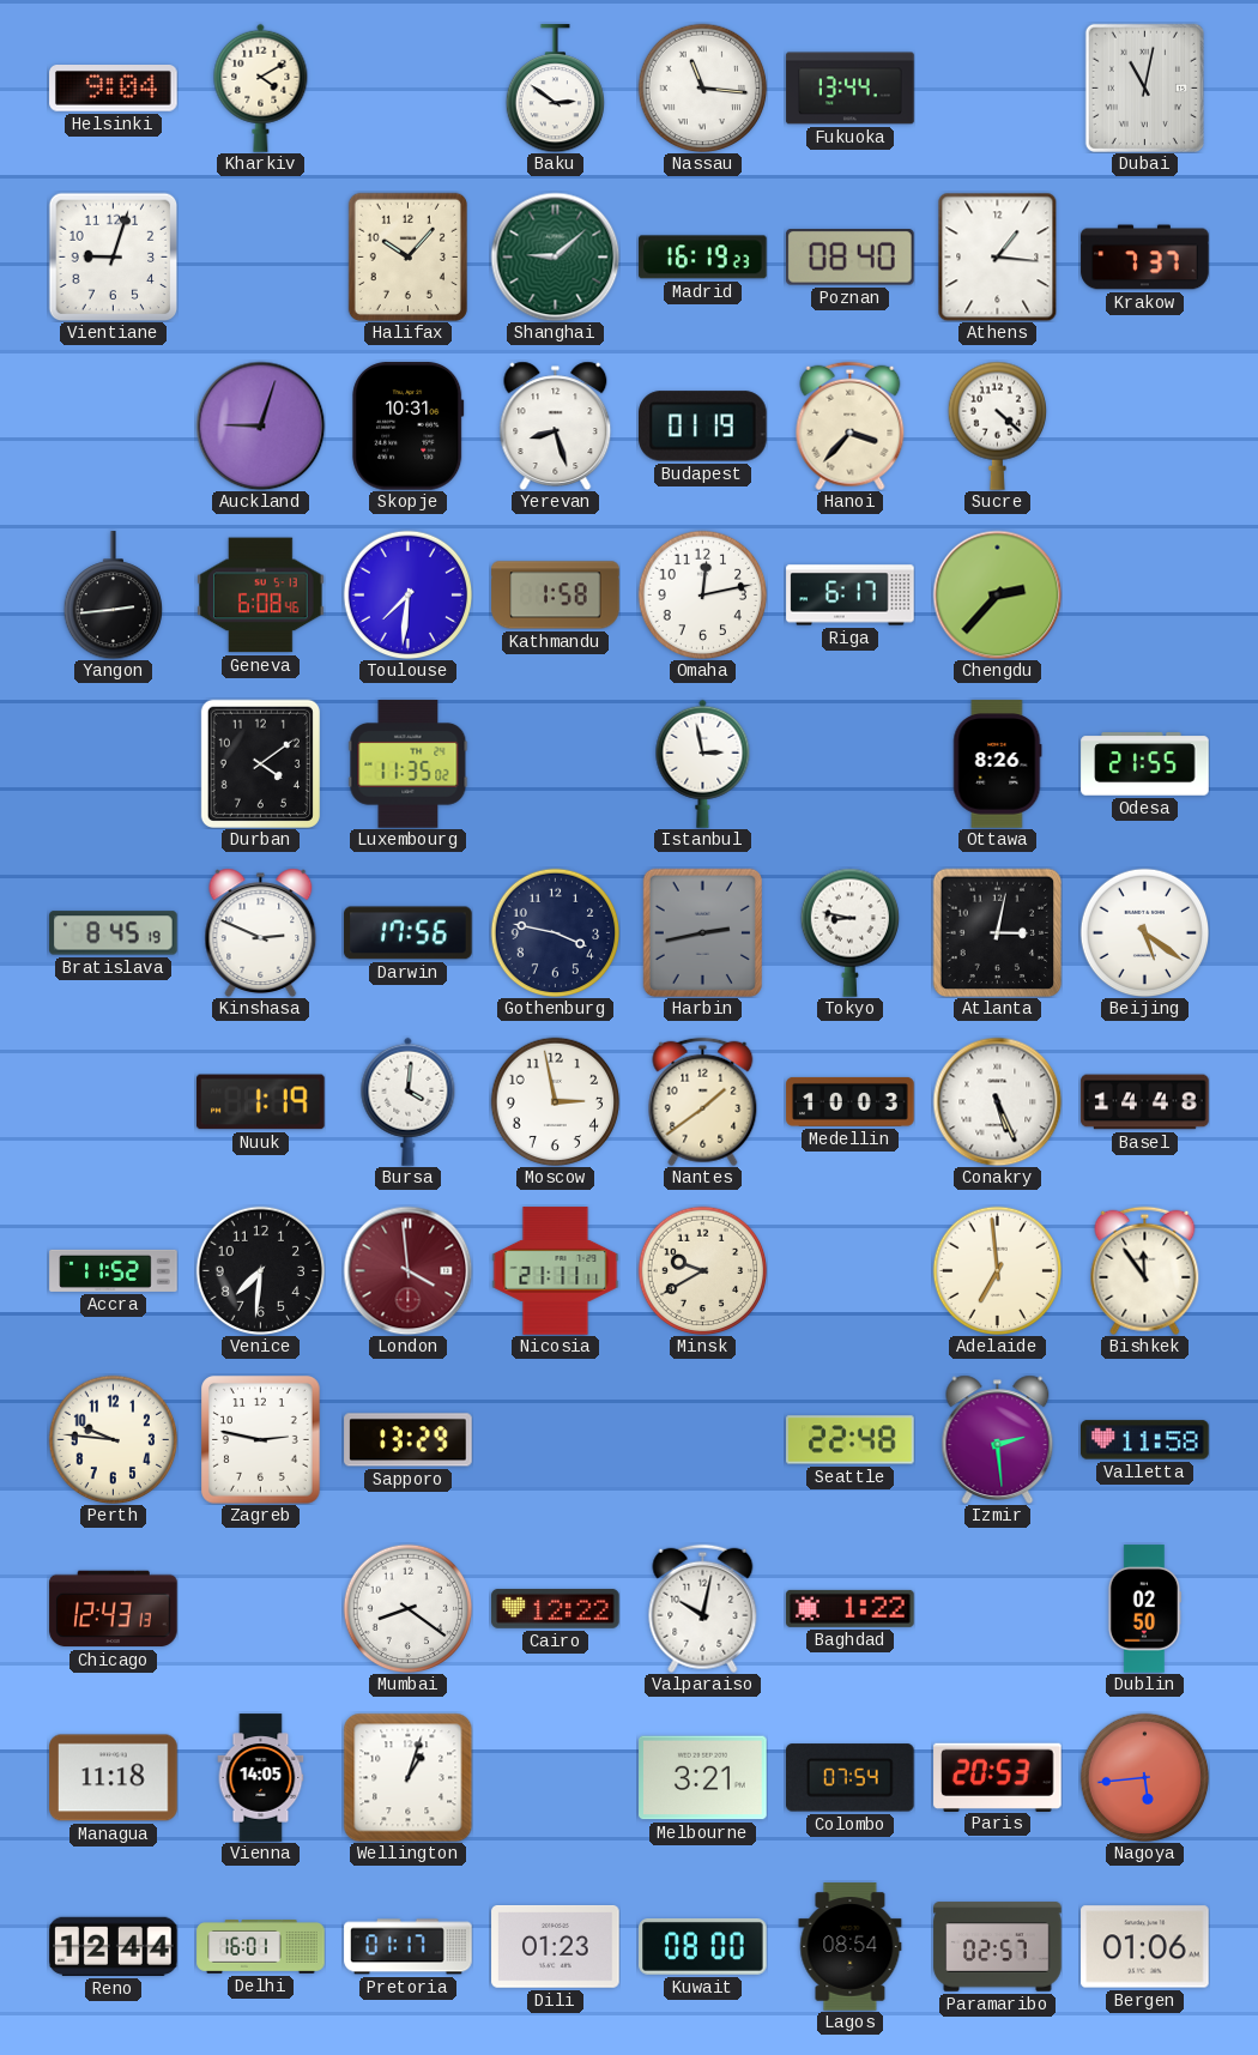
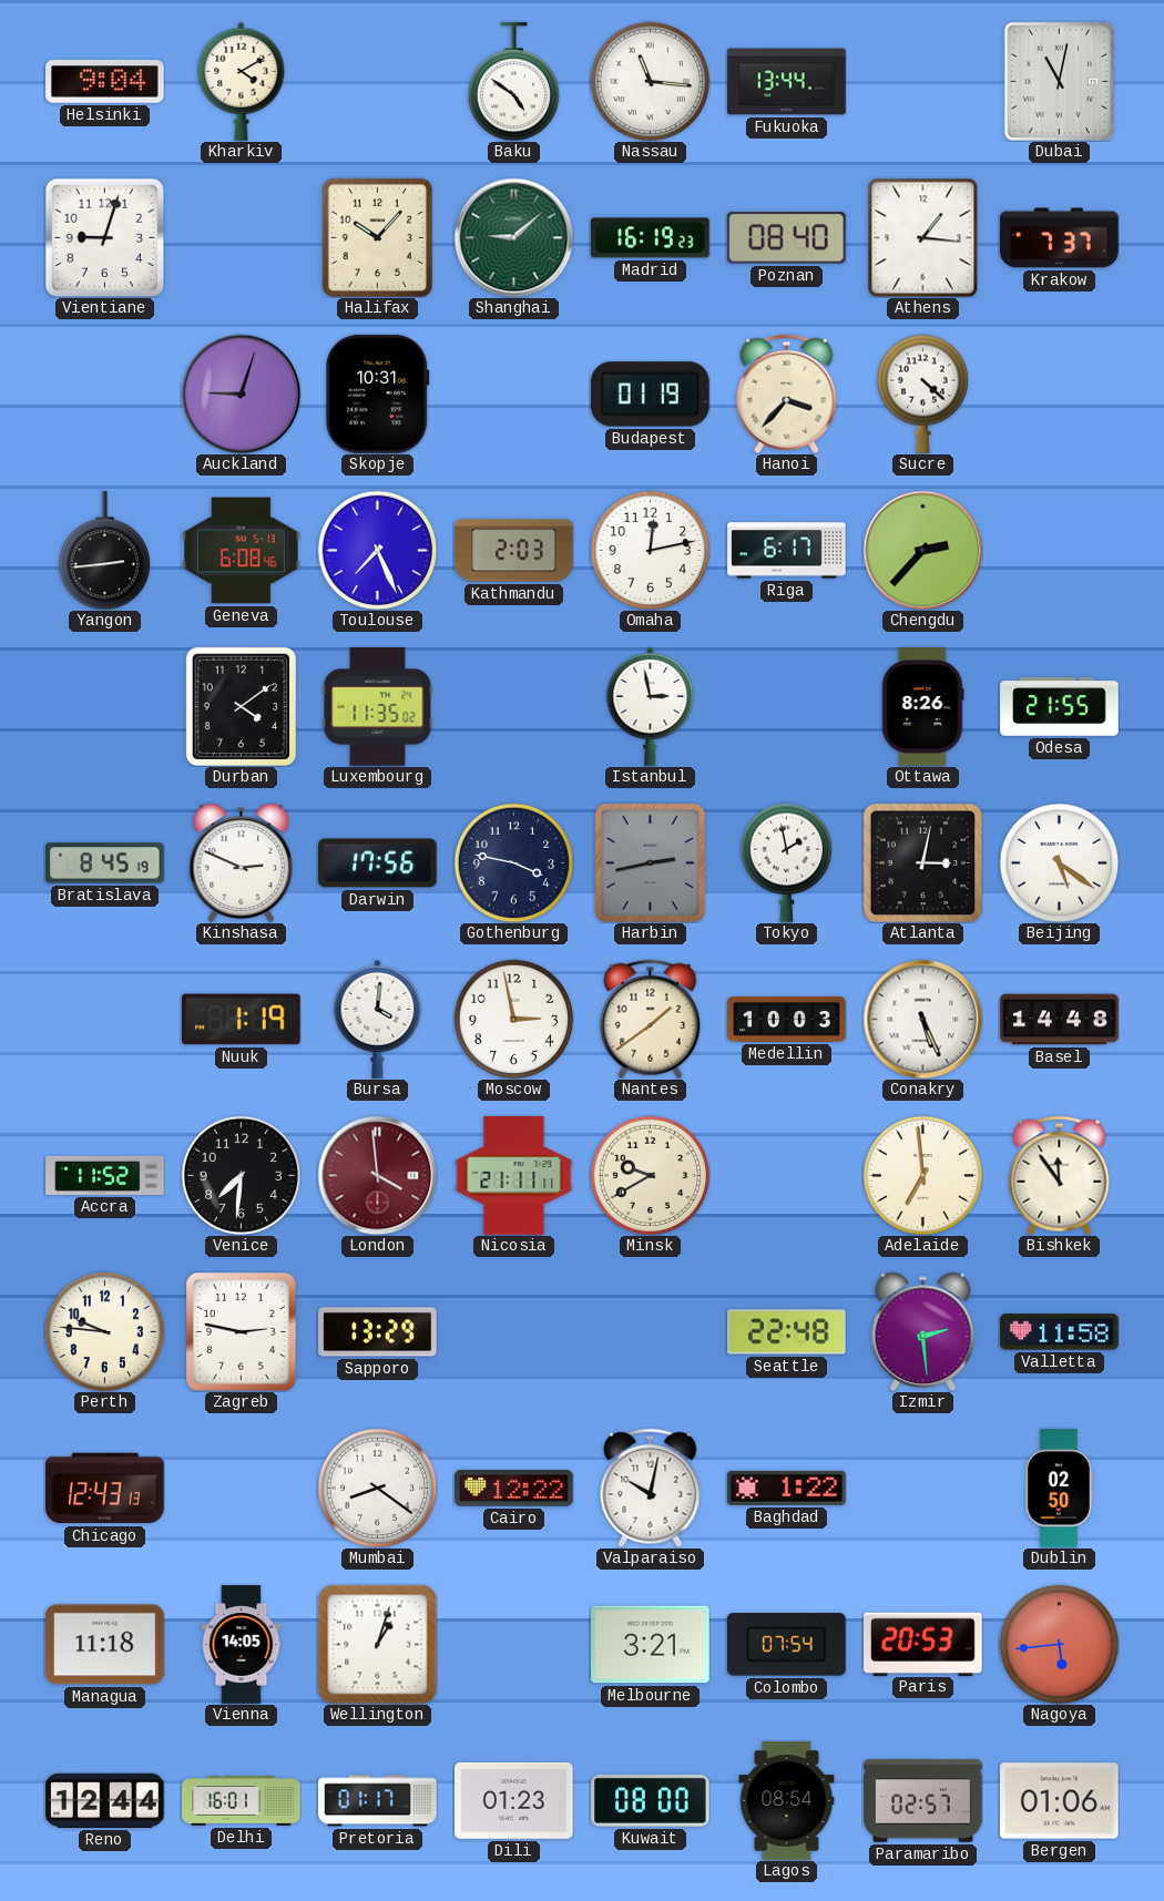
Baku: 2:51 -> 4:51 (513, 82)
Yerevan: 8:27 -> none (556, 425)
Toulouse: 7:31 -> 7:26 (377, 550)
Kathmandu: 1:58 -> 2:03 (514, 551)
Tokyo: 8:47 -> 1:58 (786, 862)
